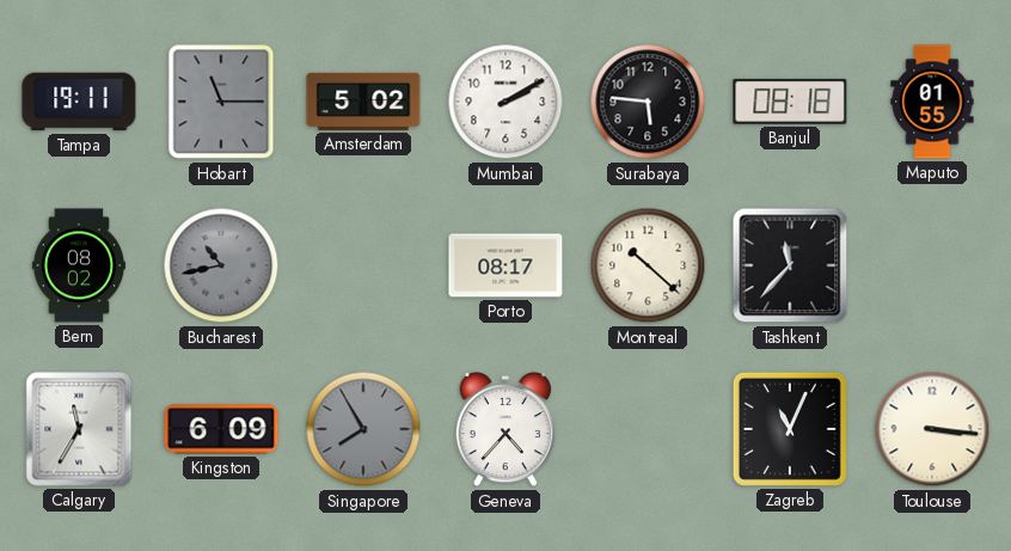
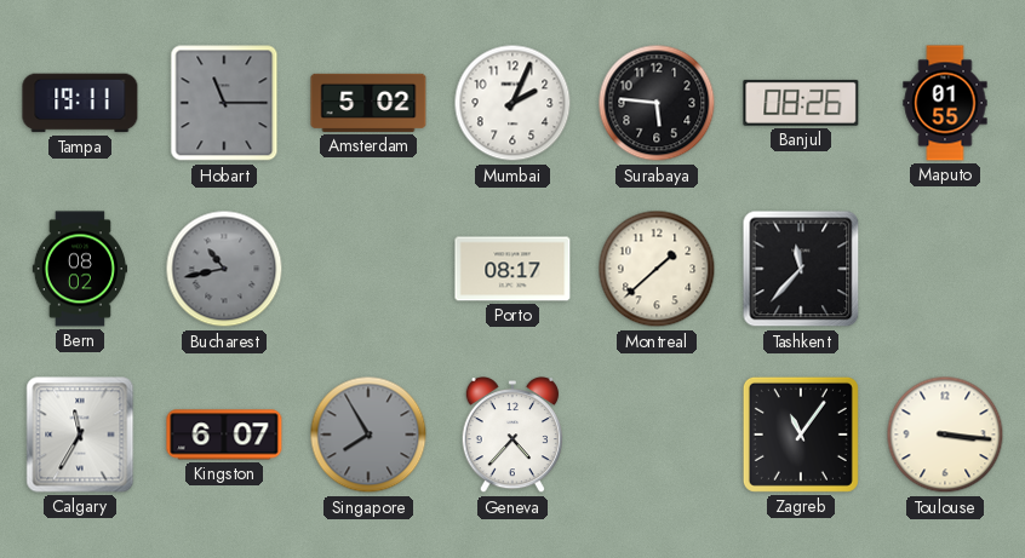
Mumbai: 2:10 -> 2:04 (512, 103)
Banjul: 08:18 -> 08:26 (801, 103)
Montreal: 10:22 -> 1:38 (657, 269)
Kingston: 6:09 -> 6:07 (224, 435)
Zagreb: 11:04 -> 11:06 (801, 435)
